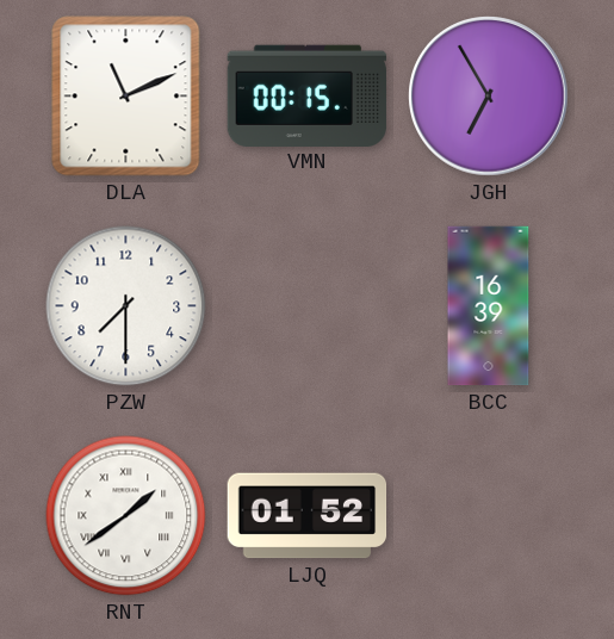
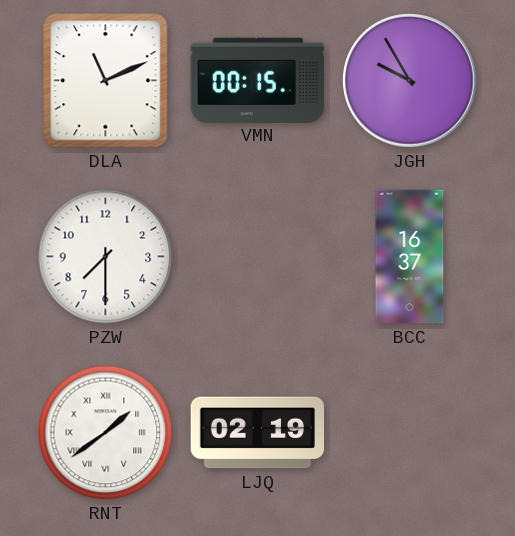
JGH: 6:55 -> 9:55 (410, 81)
BCC: 16:39 -> 16:37 (410, 257)
LJQ: 01:52 -> 02:19 (258, 433)
